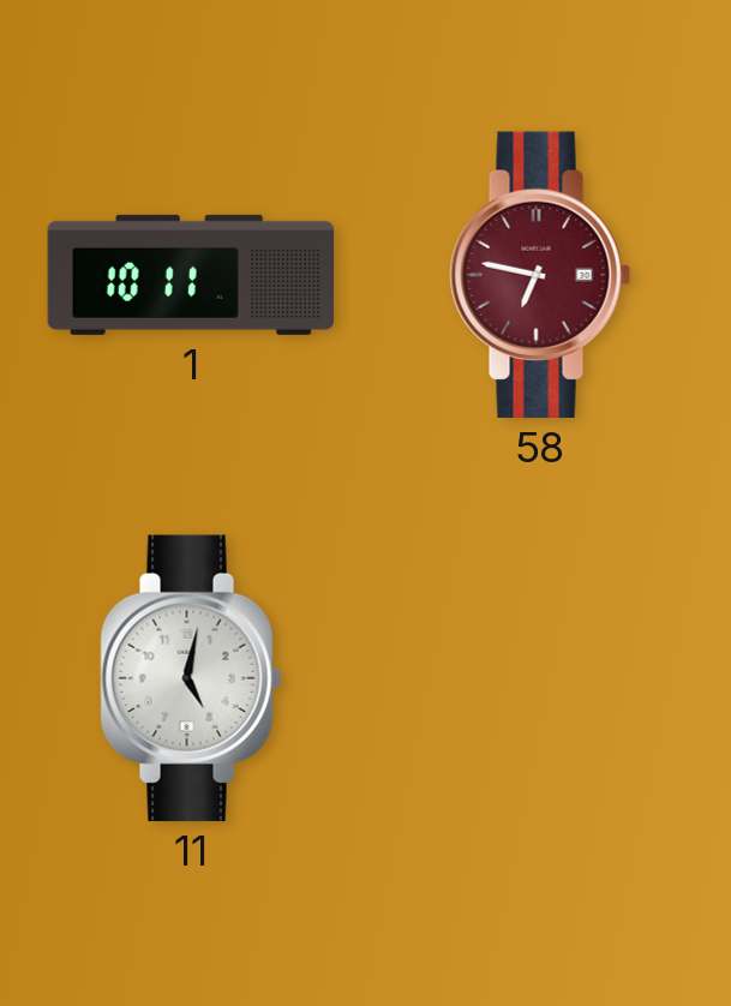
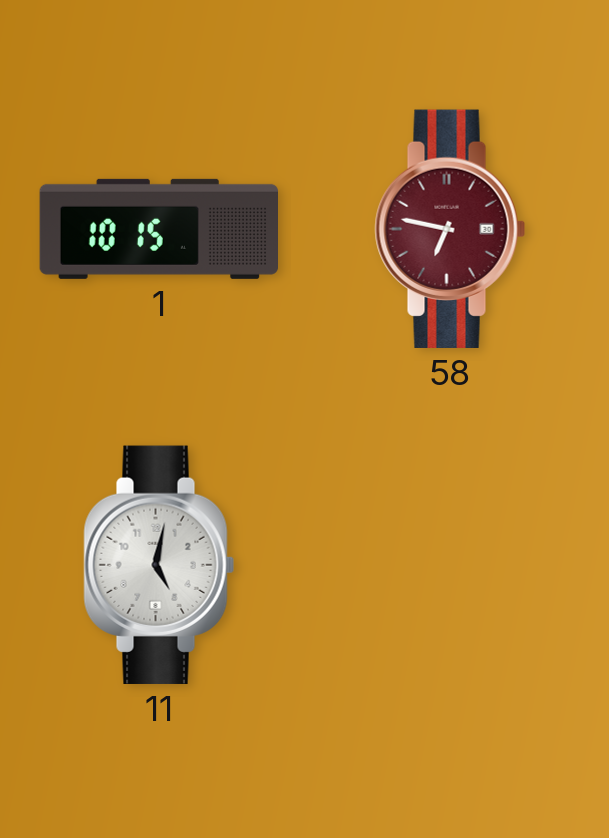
1: 10:11 -> 10:15 (158, 229)
